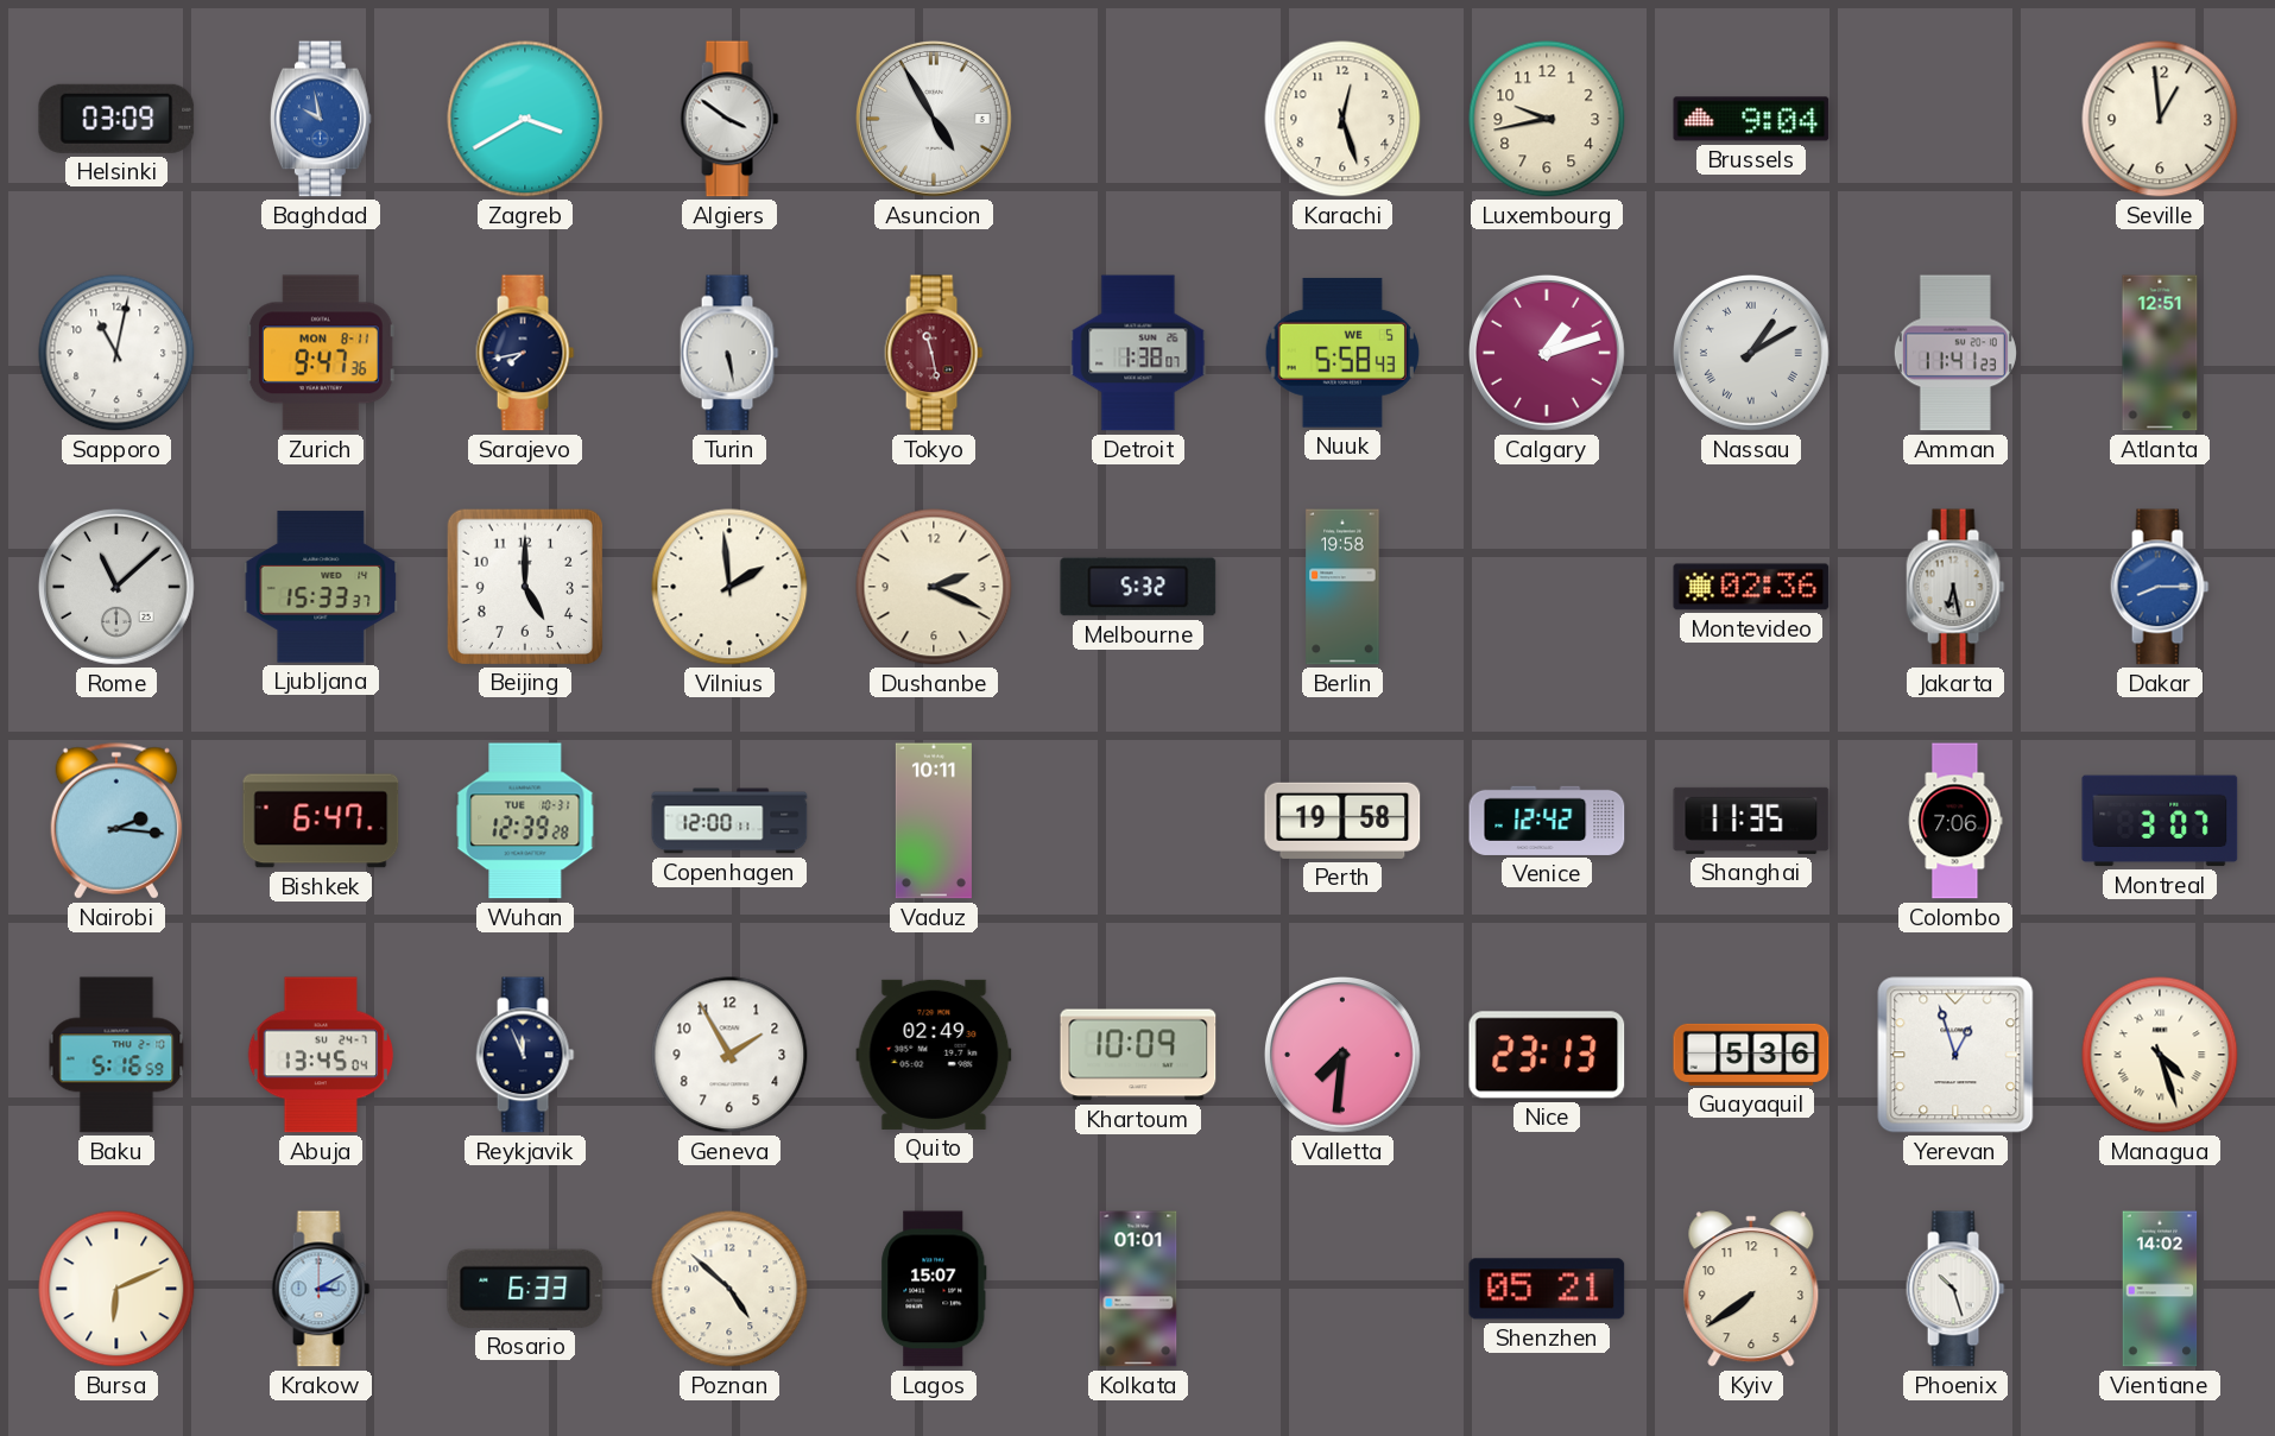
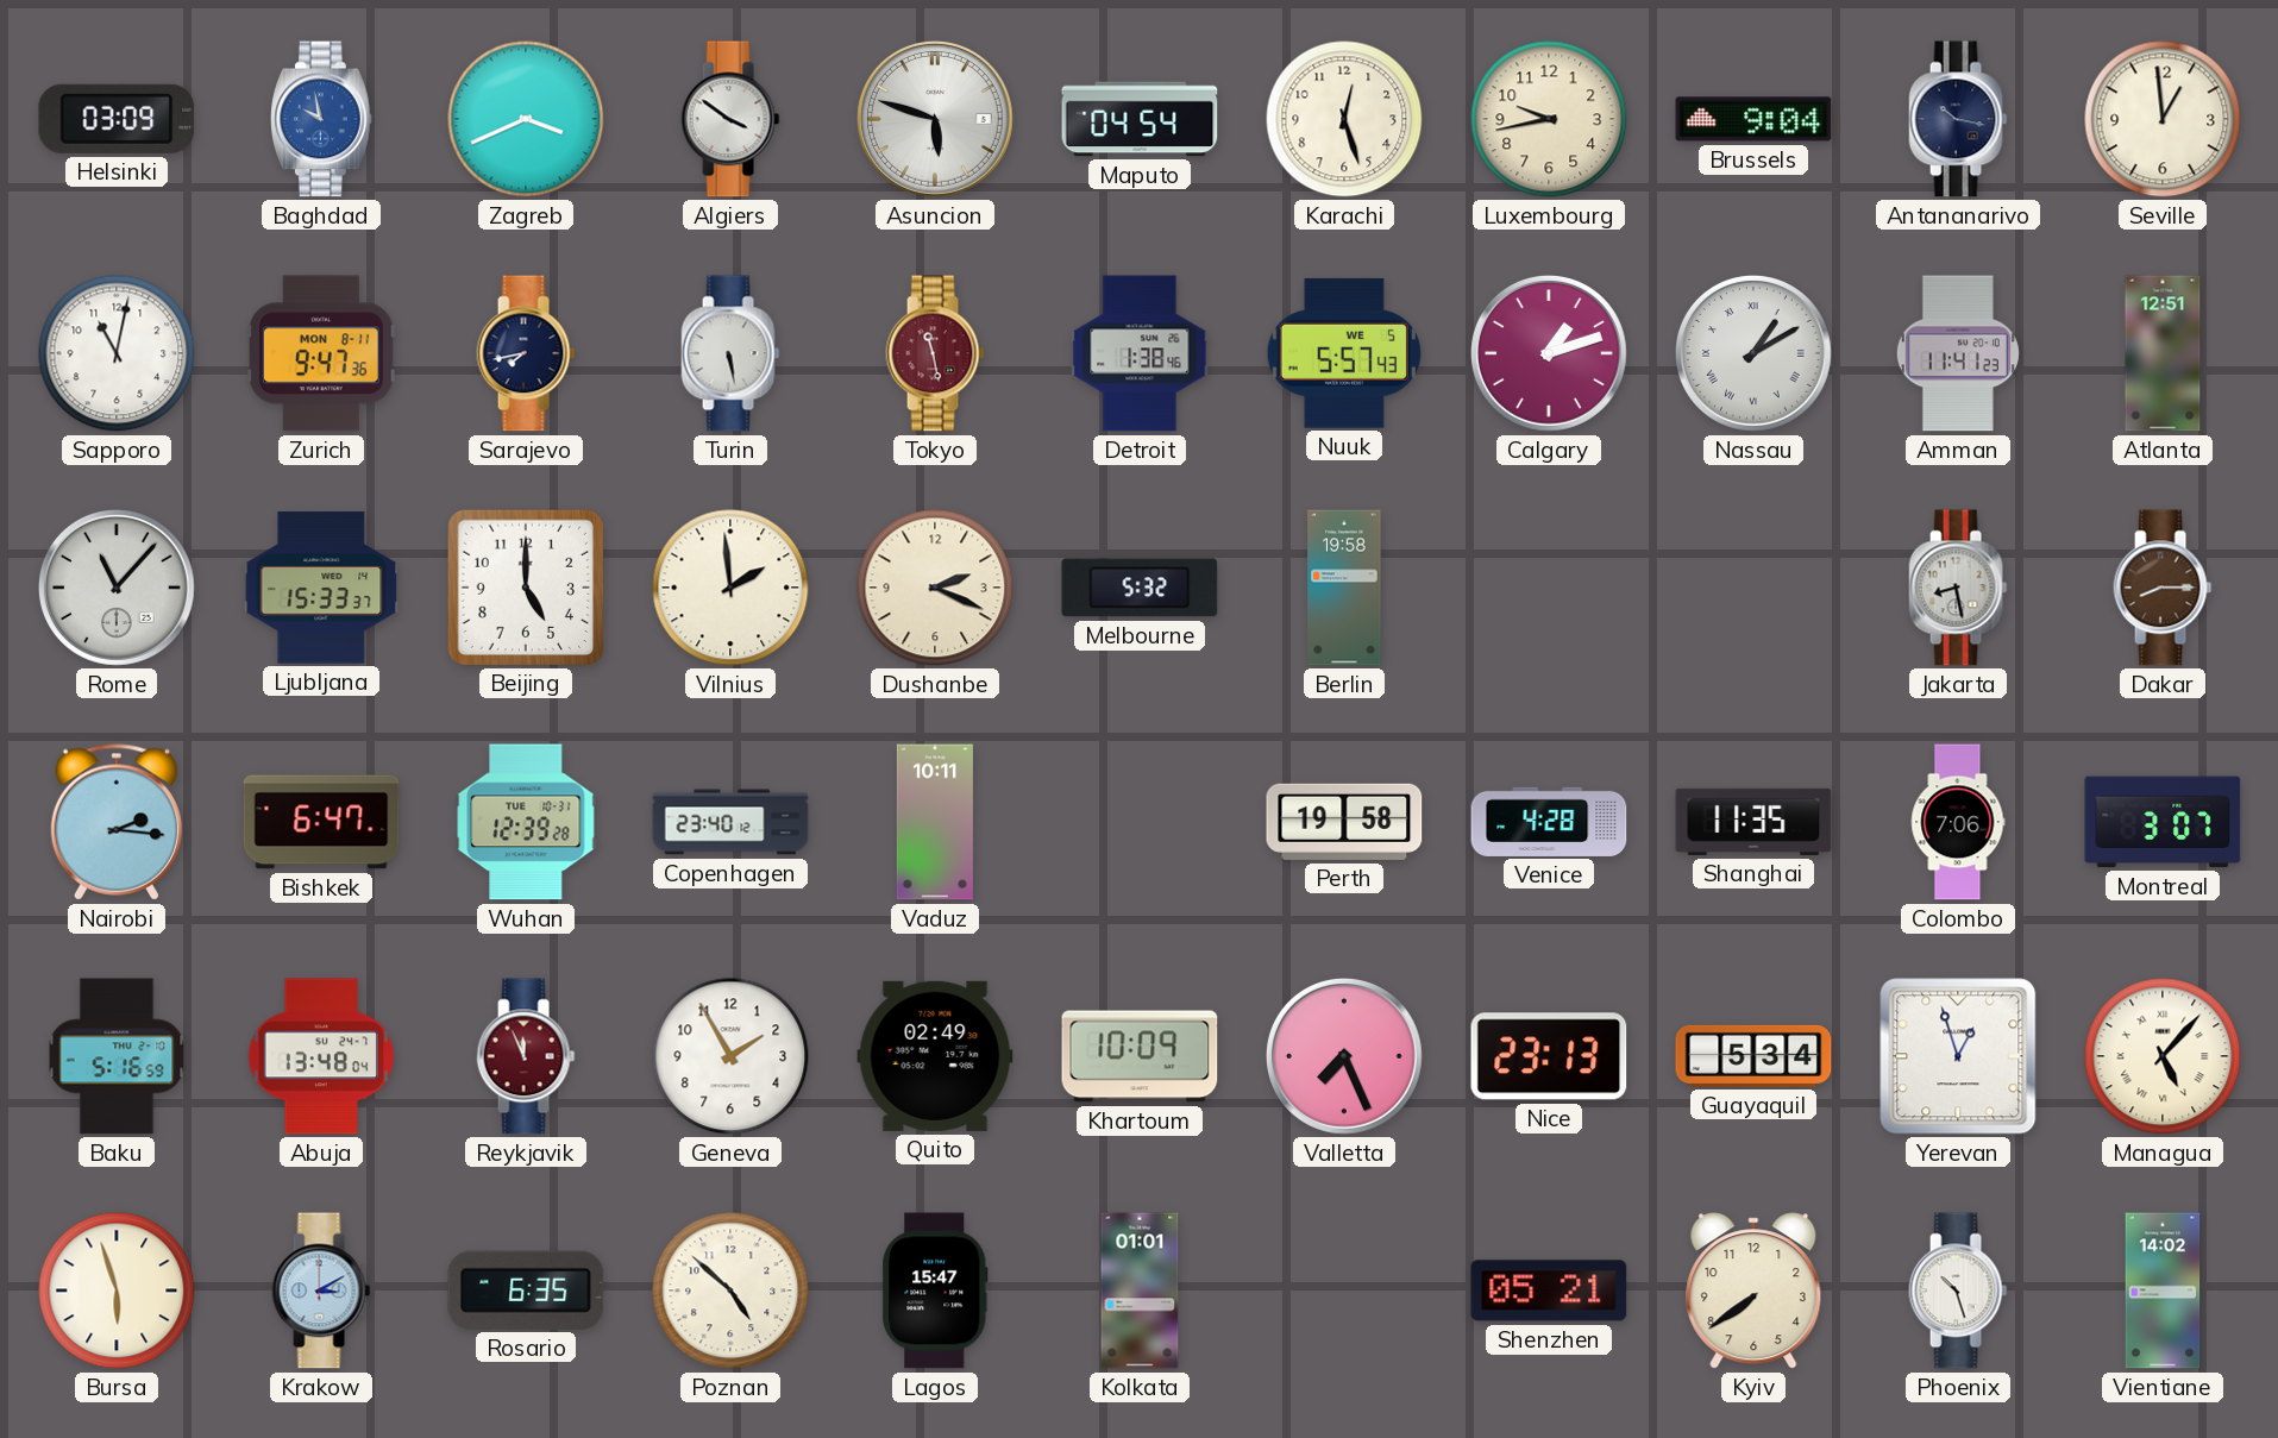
Zagreb: 3:40 -> 3:41 (526, 119)
Asuncion: 4:55 -> 5:48 (935, 119)
Maputo: none -> 04:54 (1140, 119)
Antananarivo: none -> 10:17 (1958, 119)
Detroit: 1:38:07 -> 1:38:46 (1140, 353)
Nuuk: 5:58 -> 5:57 (1344, 353)
Rome: 11:08 -> 11:07 (117, 588)
Montevideo: 02:36 -> none (1751, 587)
Jakarta: 6:28 -> 8:28 (1958, 588)
Dakar dial: blue -> brown (2163, 588)
Copenhagen: 12:00 -> 23:40 (730, 822)
Venice: 12:42 -> 4:28 (1549, 822)
Abuja: 13:45 -> 13:48 (321, 1056)
Reykjavik dial: navy -> burgundy (526, 1056)
Valletta: 7:31 -> 7:26 (1344, 1056)
Guayaquil: 5:36 -> 5:34 (1753, 1056)
Managua: 4:27 -> 5:07 (2163, 1056)
Bursa: 6:11 -> 5:57 (117, 1291)
Rosario: 6:33 -> 6:35 (526, 1291)
Lagos: 15:07 -> 15:47 (935, 1291)
